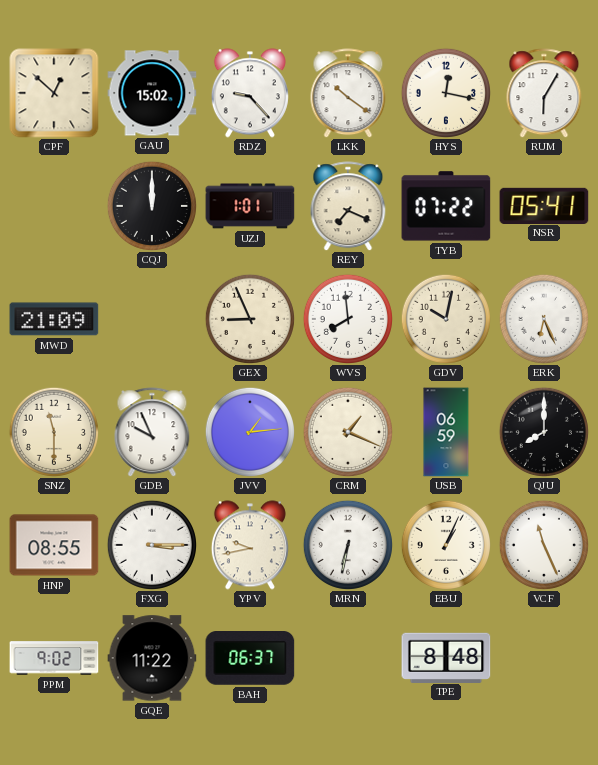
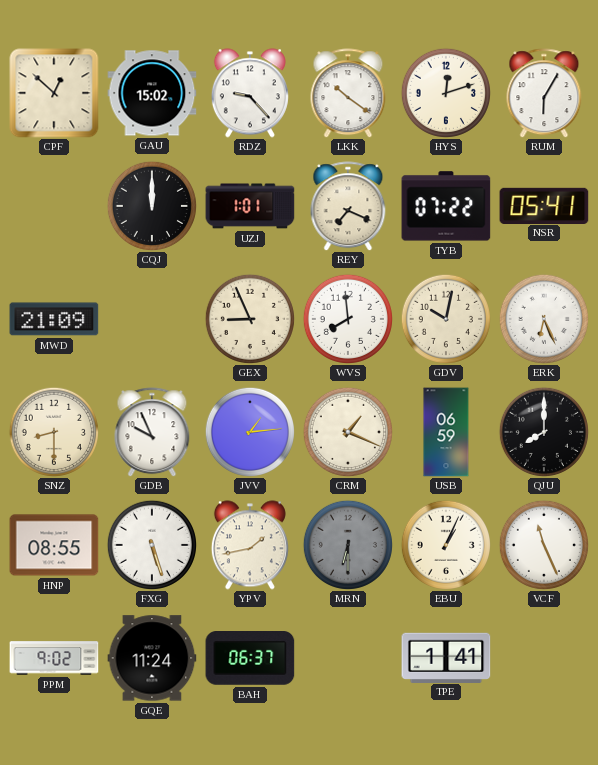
HYS: 12:17 -> 12:12 (446, 93)
SNZ: 11:30 -> 8:30 (54, 432)
FXG: 3:15 -> 5:27 (152, 545)
YPV: 9:43 -> 1:43 (250, 545)
MRN: 6:32 -> 6:30 (348, 545)
MRN dial: white -> grey (348, 545)
GQE: 11:22 -> 11:24 (152, 658)
TPE: 8:48 -> 1:41 (446, 657)
